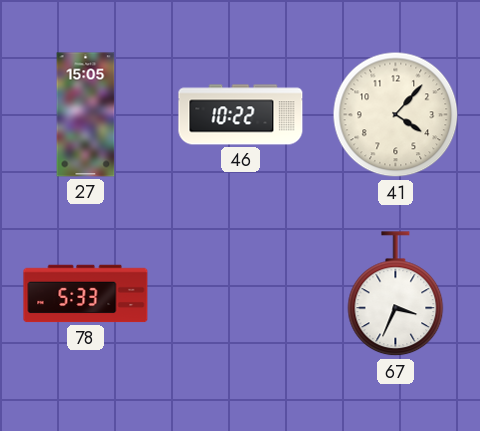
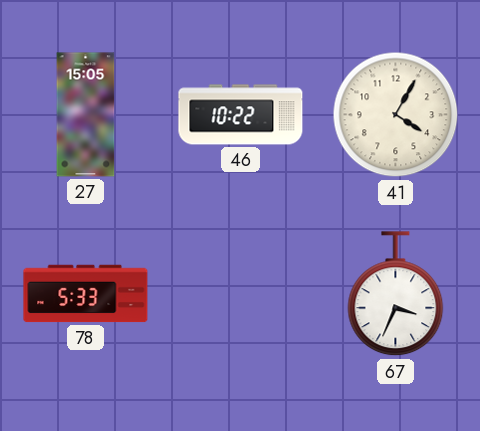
41: 4:07 -> 4:05 (396, 115)
